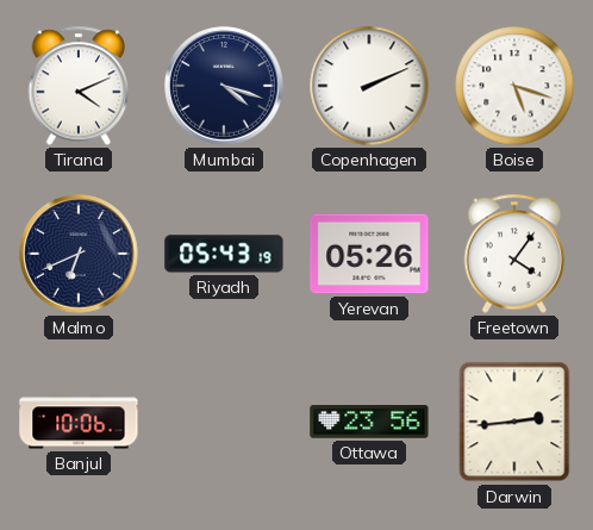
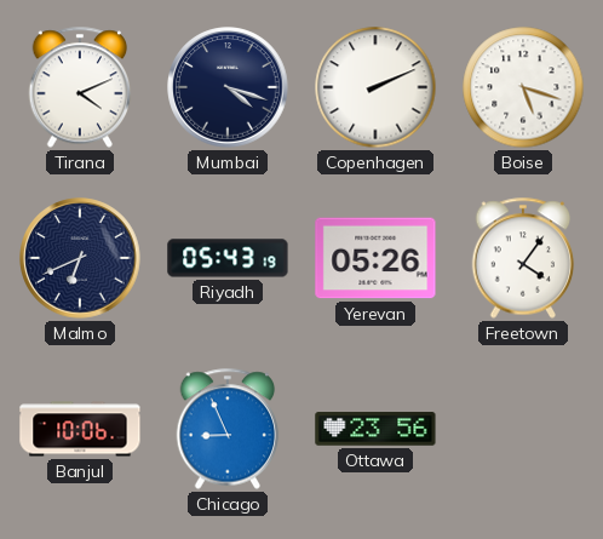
Chicago: none -> 8:56 (228, 429)
Darwin: 2:44 -> none (514, 422)
